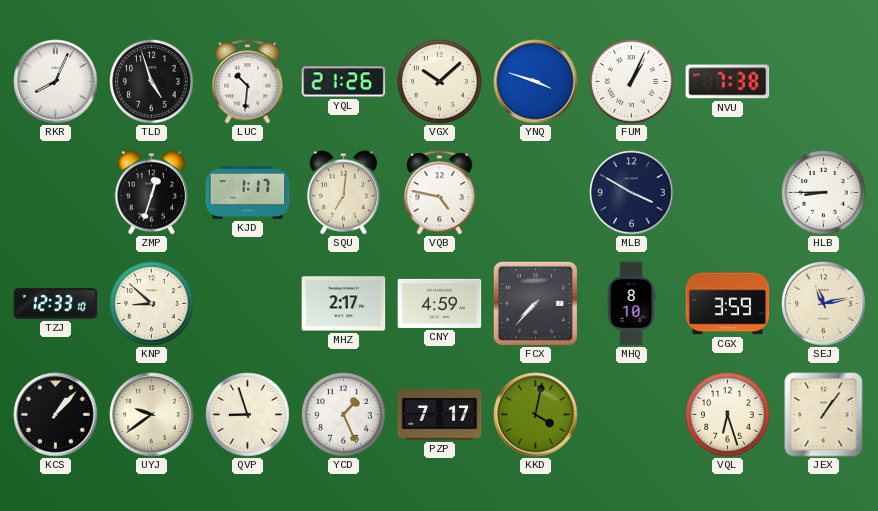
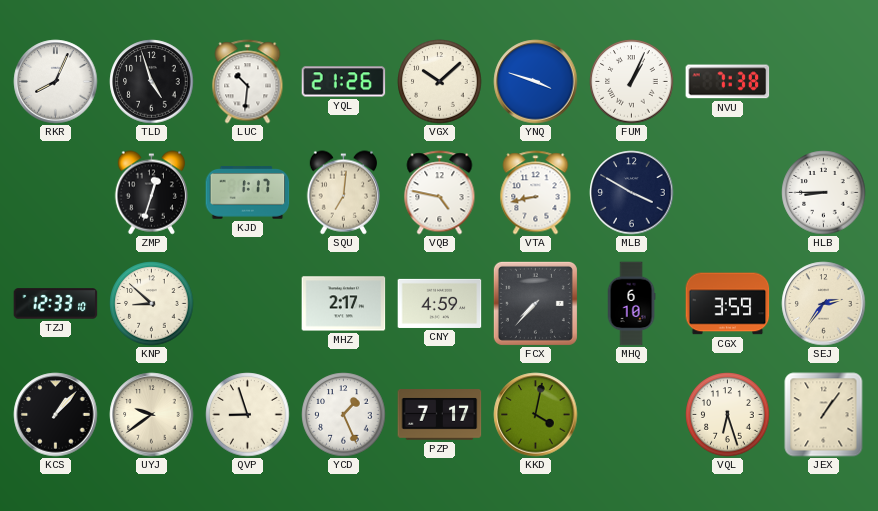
VTA: none -> 8:43 (536, 193)
MHQ: 8:10 -> 6:10 (631, 304)
SEJ: 11:13 -> 2:36 (824, 304)
